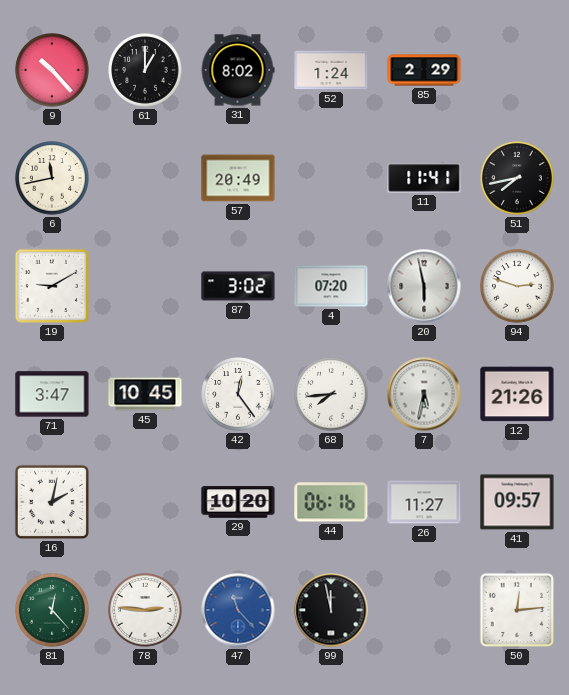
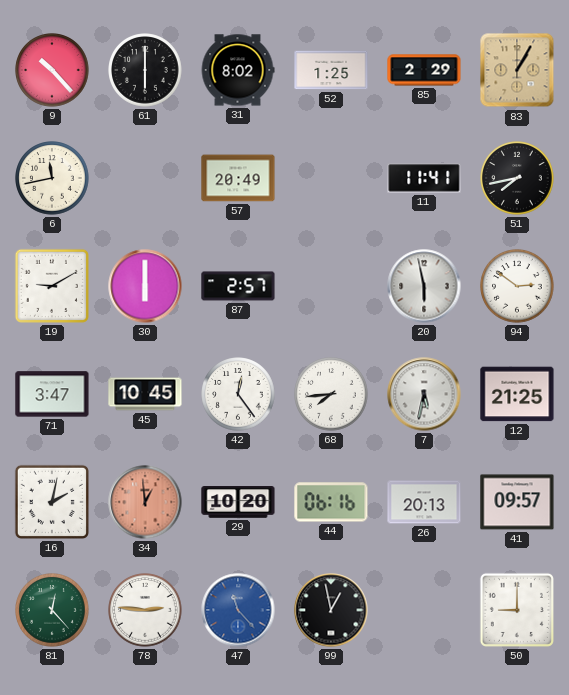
61: 1:00 -> 6:00 (145, 70)
52: 1:24 -> 1:25 (331, 70)
83: none -> 1:05 (517, 70)
30: none -> 6:00 (145, 286)
87: 3:02 -> 2:57 (238, 286)
4: 07:20 -> none (331, 286)
94: 2:48 -> 2:51 (517, 286)
12: 21:26 -> 21:25 (517, 394)
34: none -> 12:59 (145, 502)
26: 11:27 -> 20:13 (424, 502)
99: 11:58 -> 12:58 (331, 610)
50: 12:14 -> 9:00 (517, 610)
